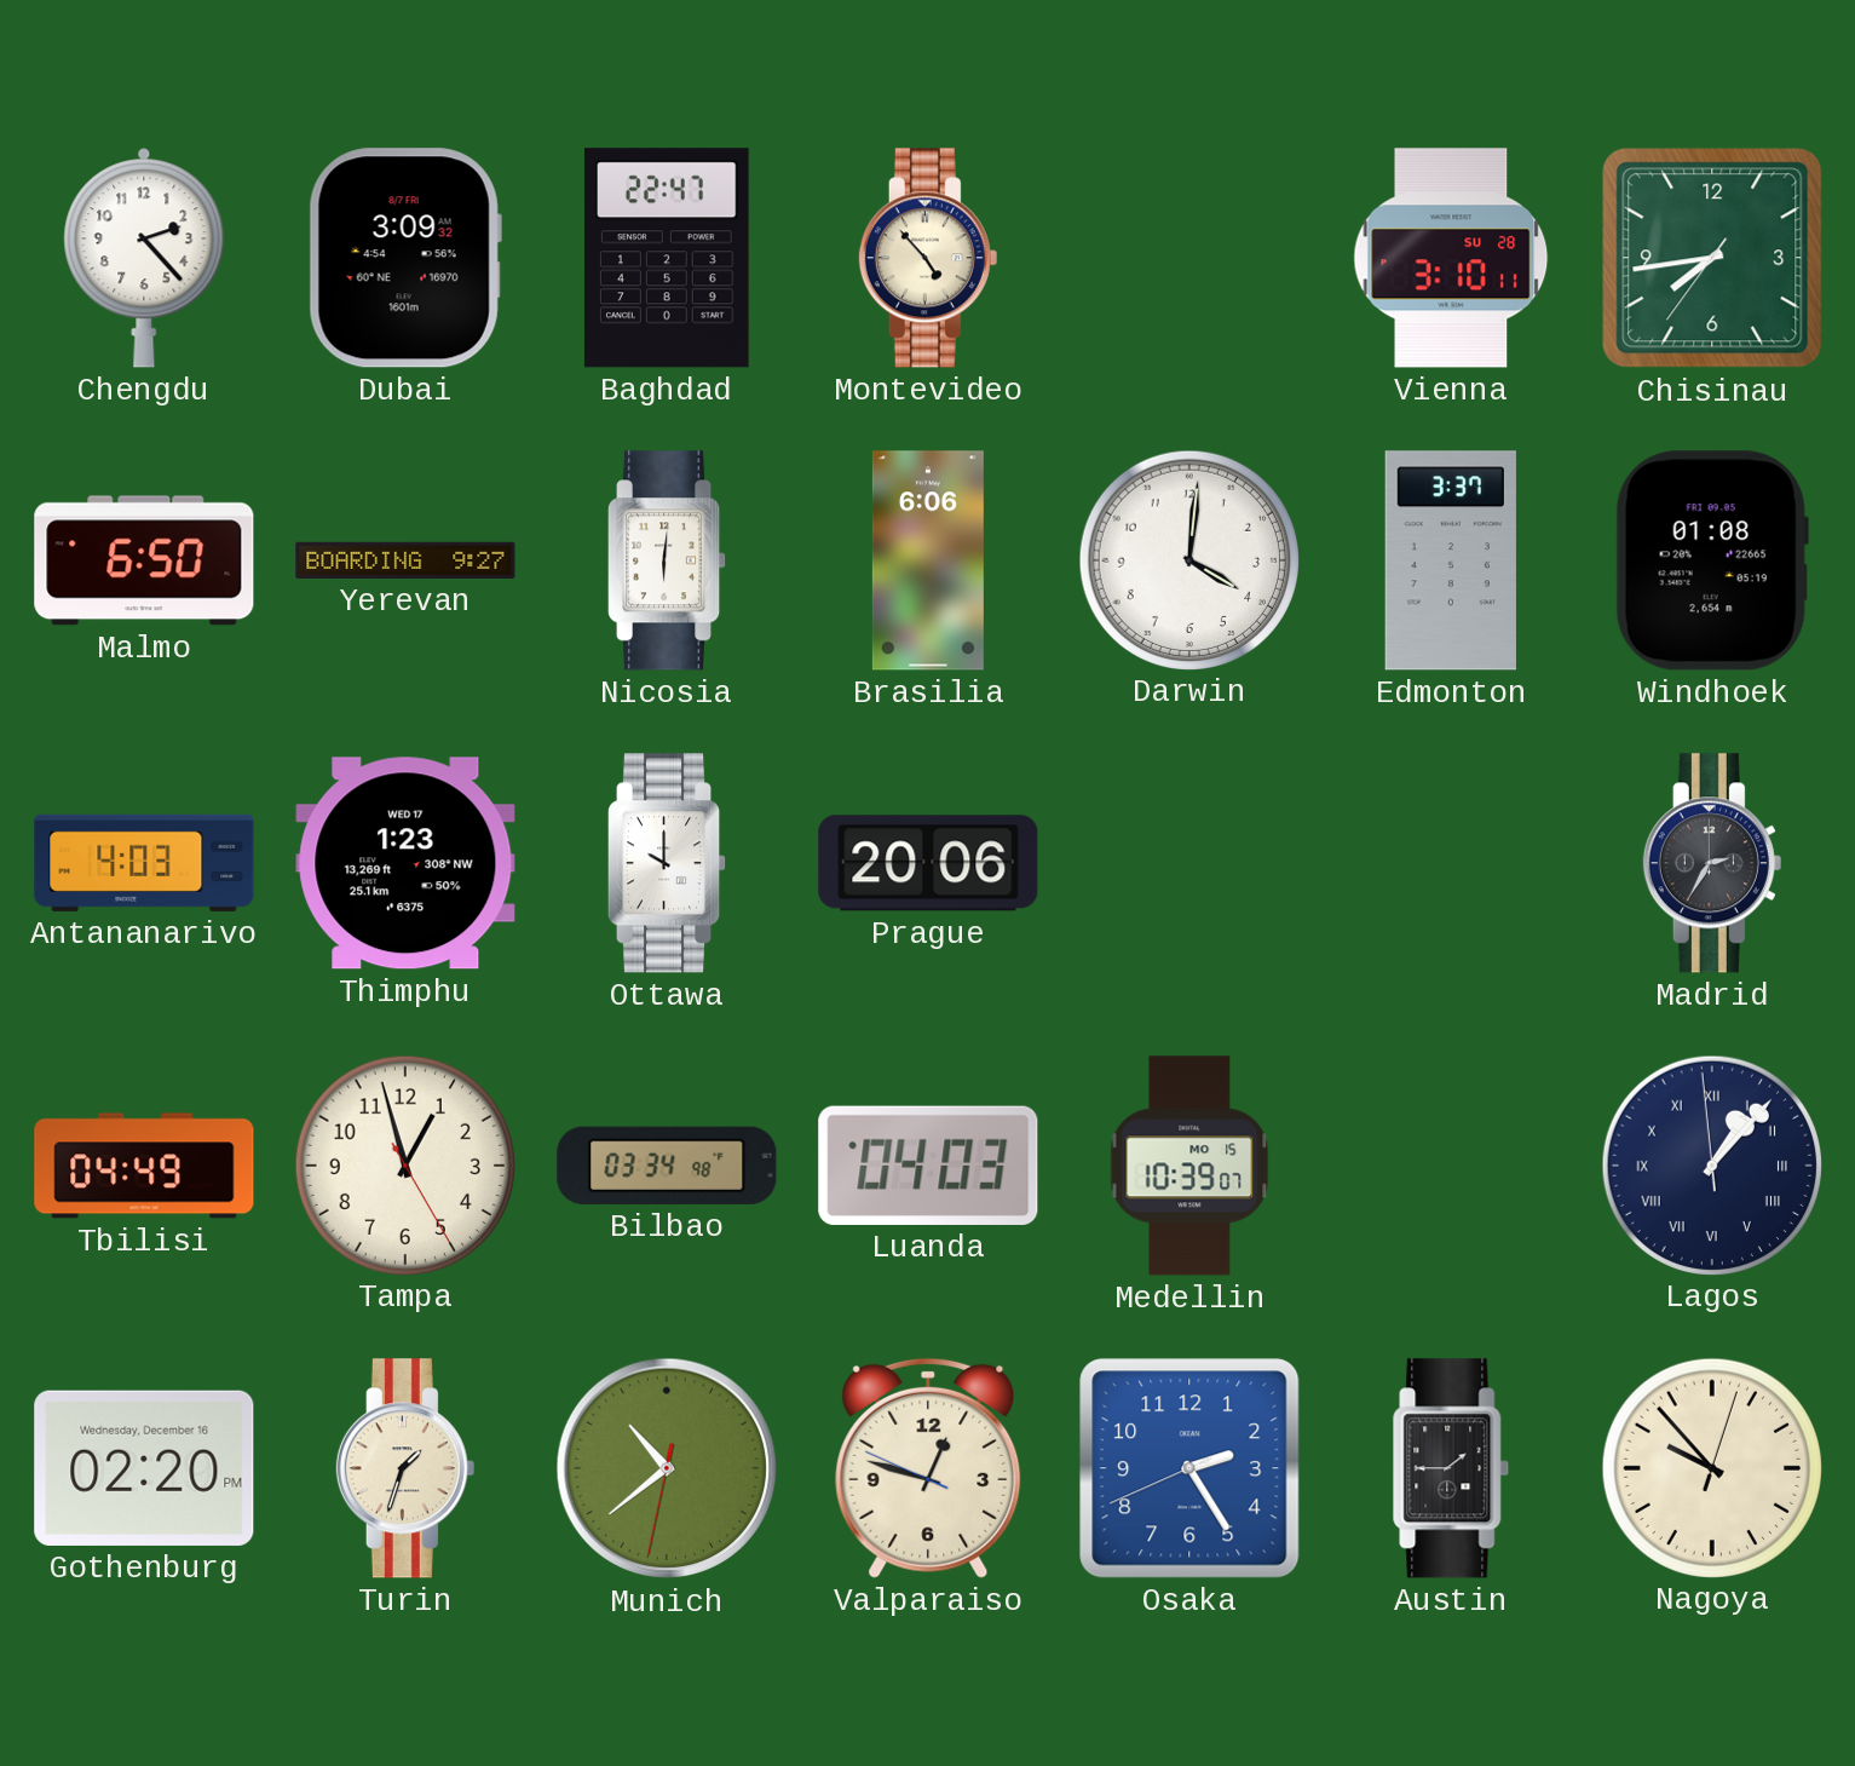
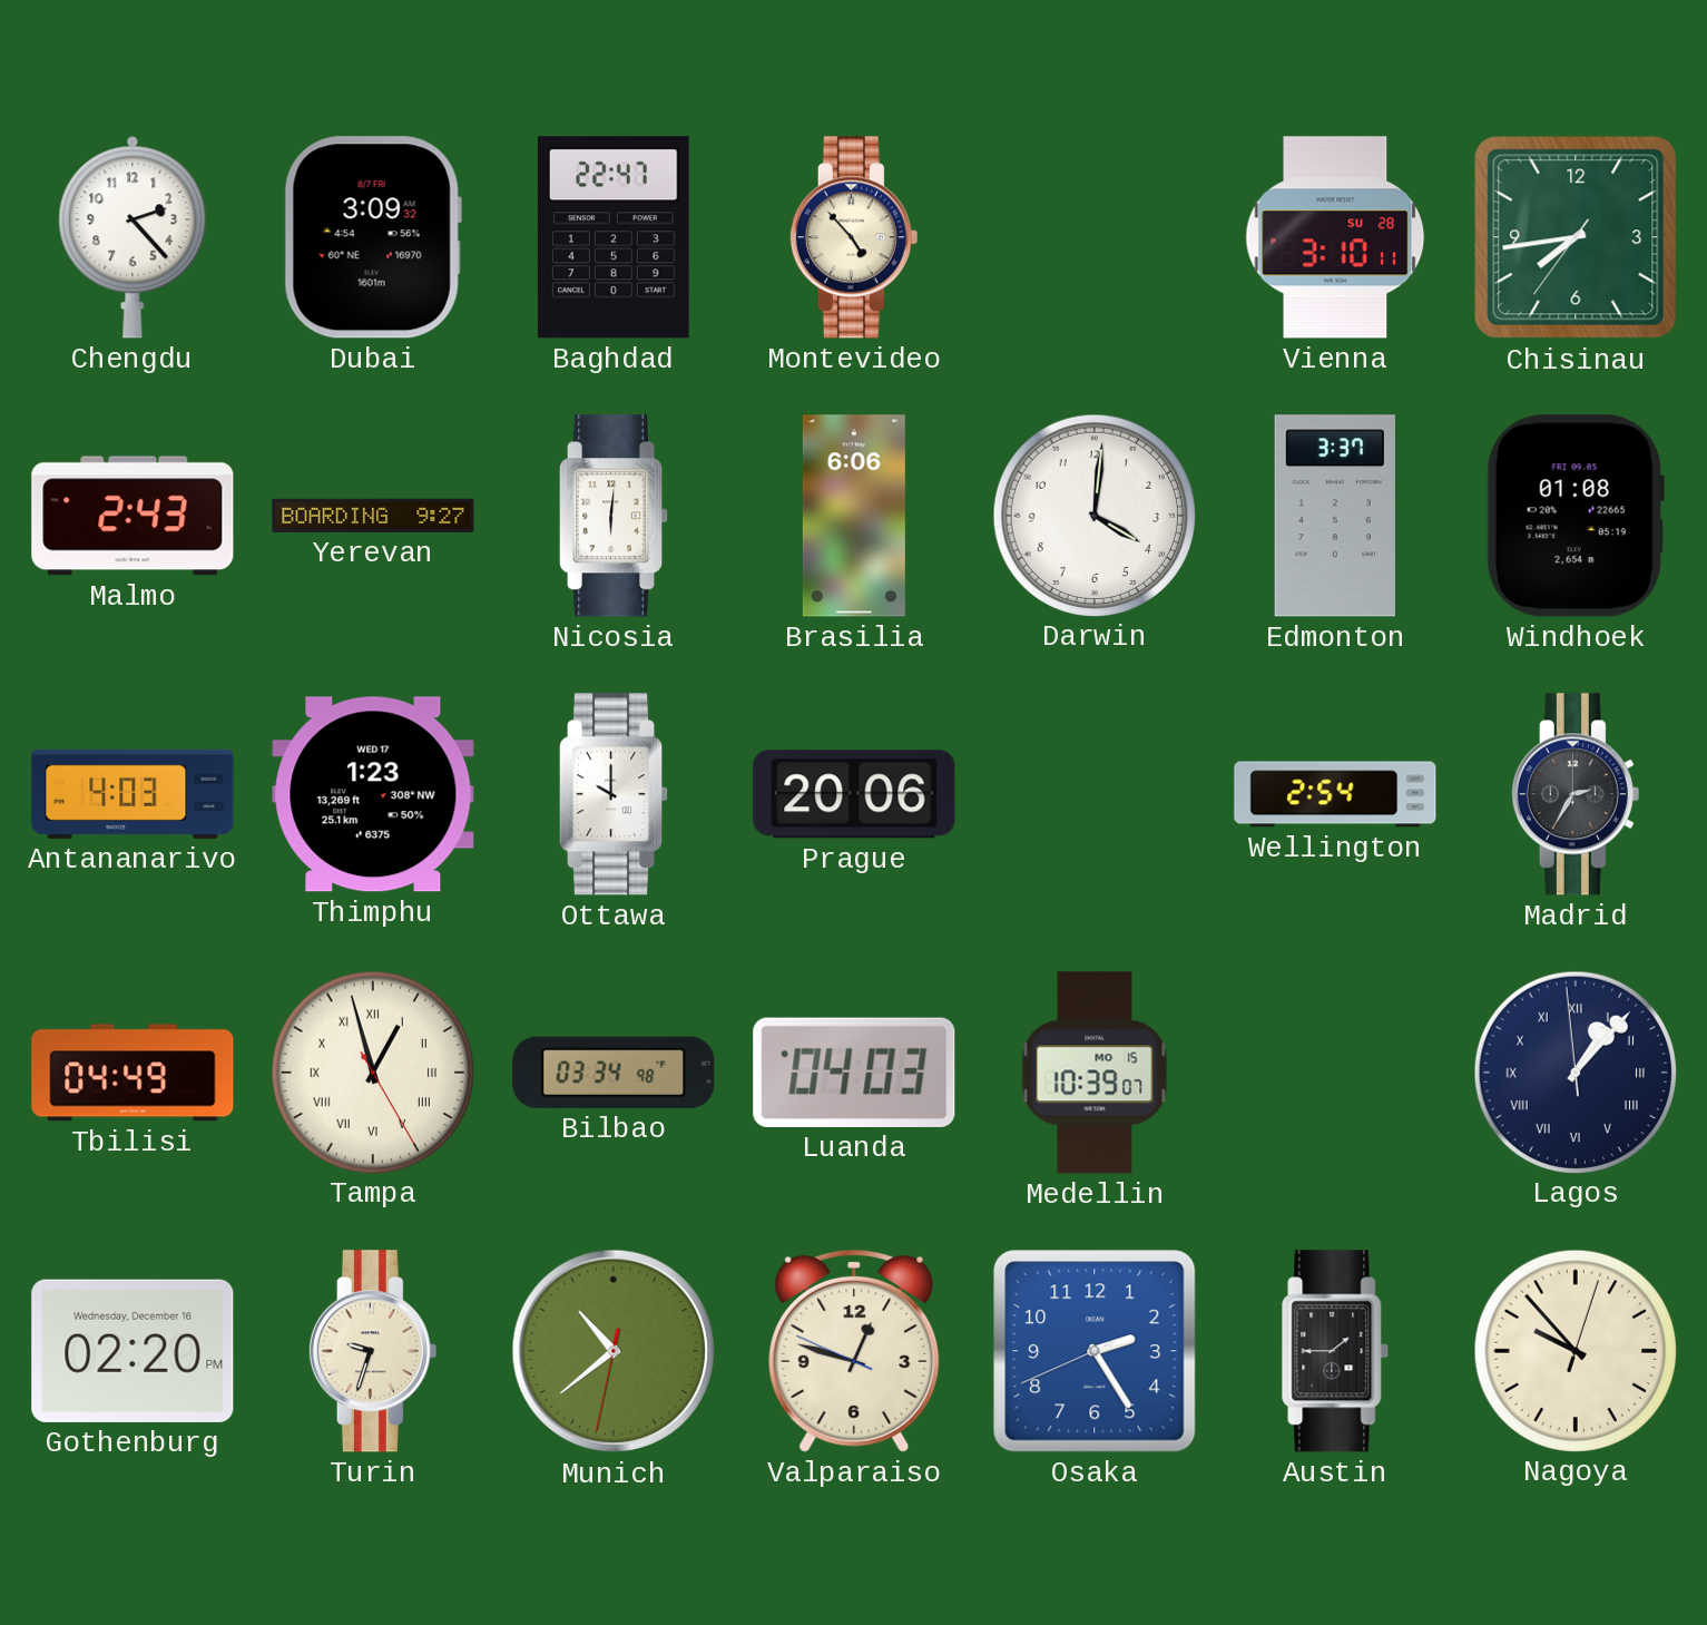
Malmo: 6:50 -> 2:43 (133, 516)
Wellington: none -> 2:54 (1335, 794)
Tampa numerals: Arabic -> Roman (372, 1071)
Turin: 1:33 -> 9:33 (373, 1351)
